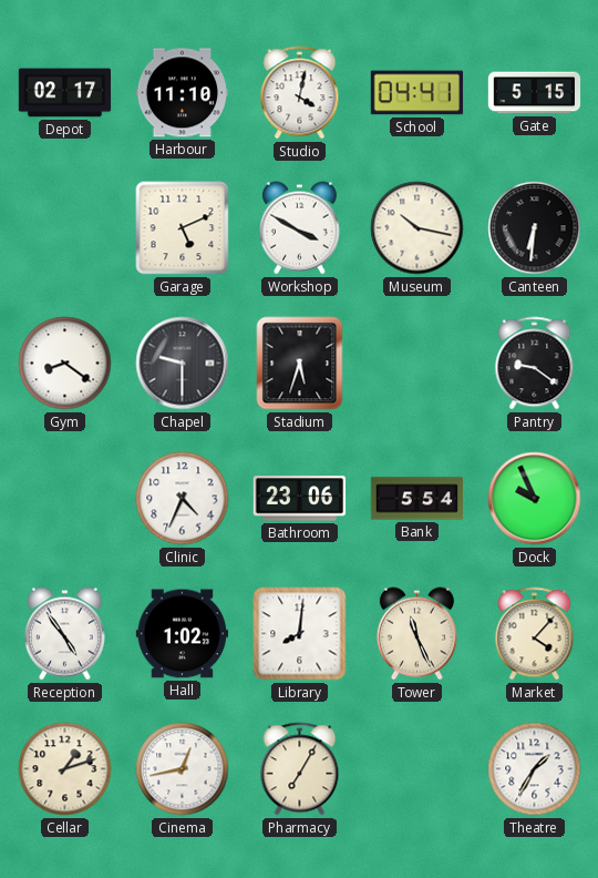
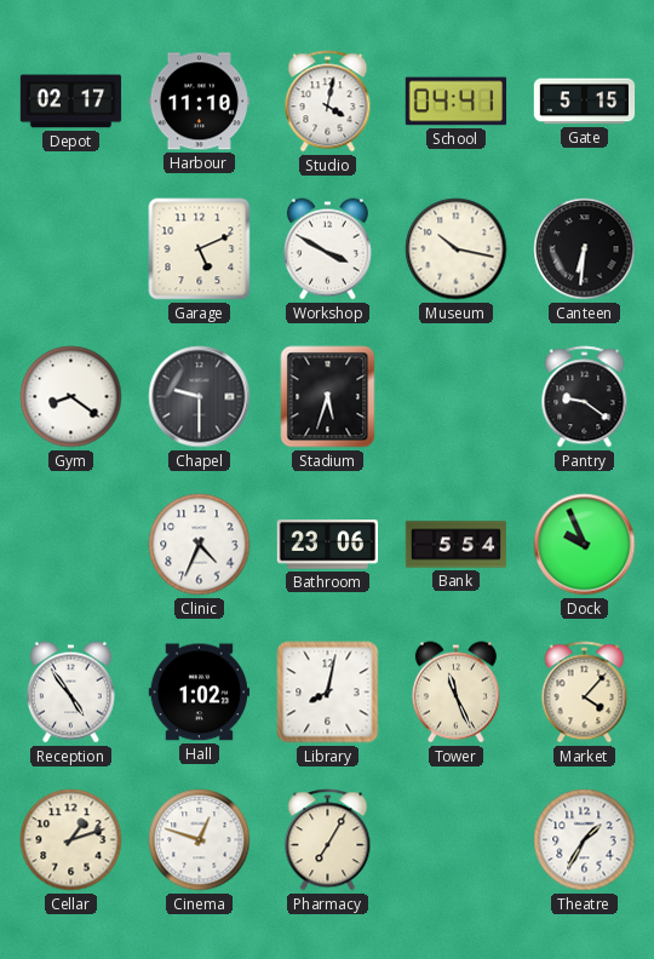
Library: 8:01 -> 8:02 (328, 693)
Cinema: 12:43 -> 12:48 (200, 840)
